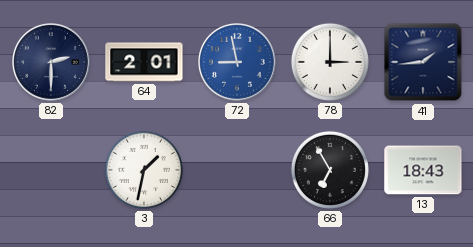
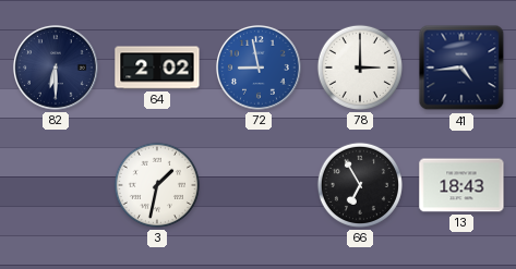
82: 2:30 -> 6:30 (57, 69)
64: 2:01 -> 2:02 (157, 68)
41: 1:44 -> 4:44 (461, 68)
